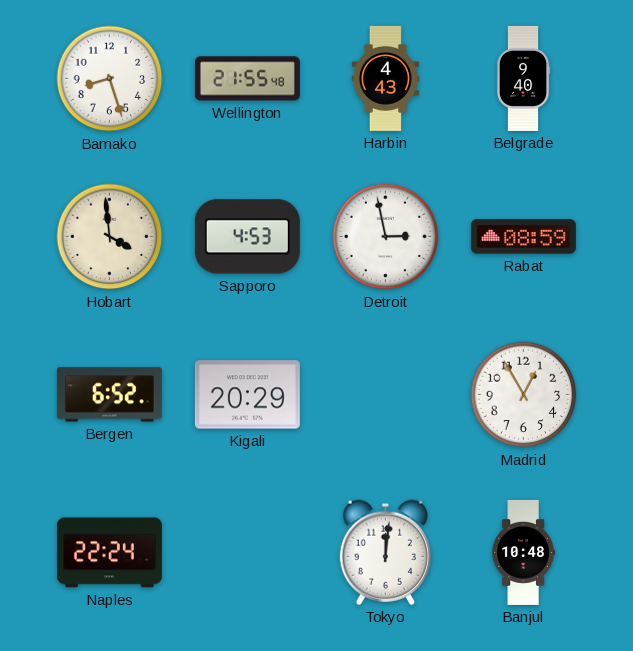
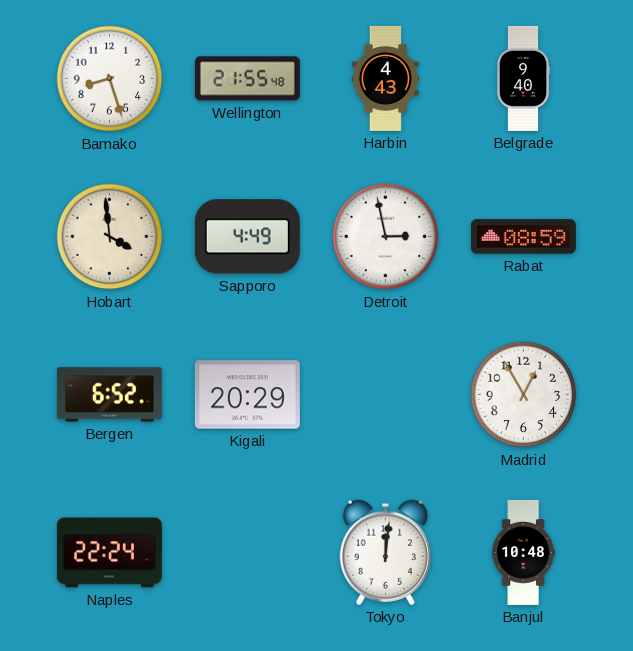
Sapporo: 4:53 -> 4:49 (247, 237)
